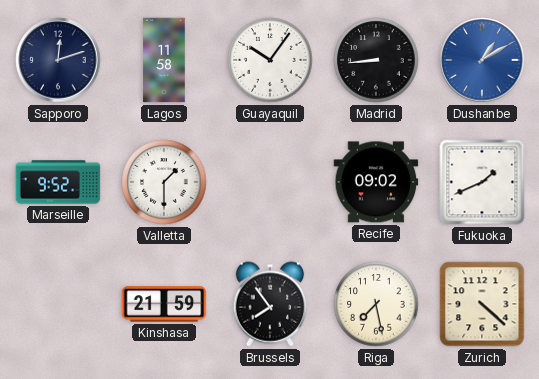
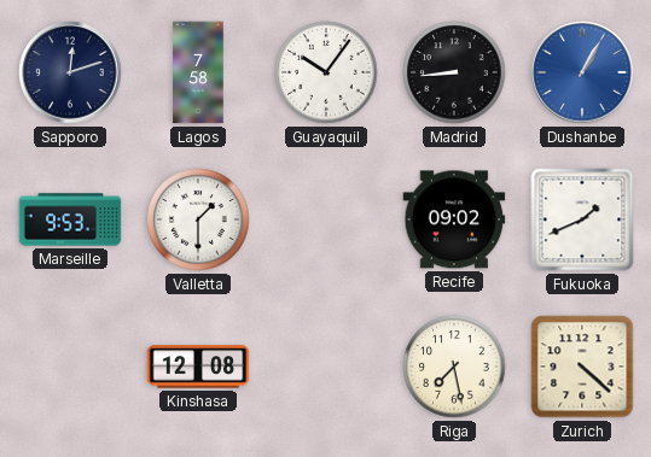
Lagos: 11:58 -> 7:58 (198, 72)
Dushanbe: 1:10 -> 1:05 (582, 72)
Marseille: 9:52 -> 9:53 (70, 219)
Kinshasa: 21:59 -> 12:08 (198, 367)
Brussels: 7:54 -> none (270, 304)
